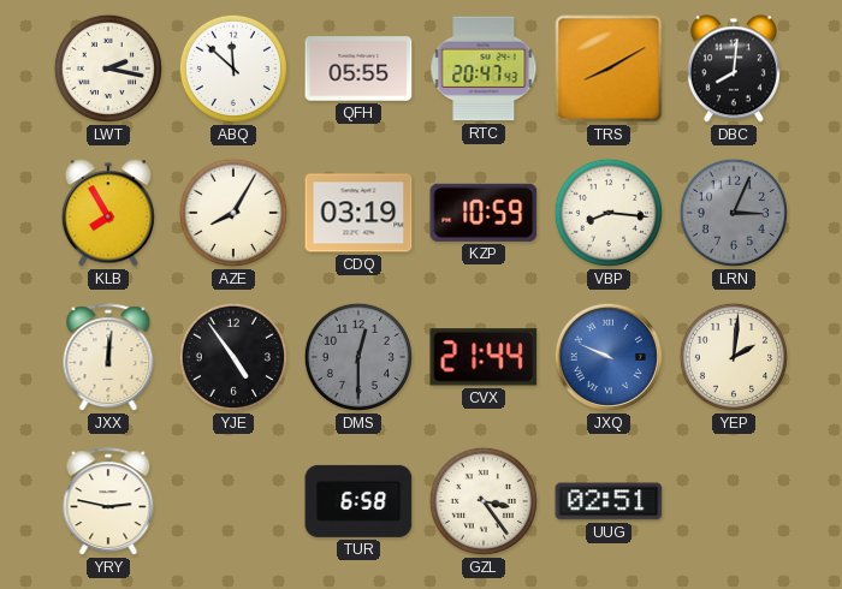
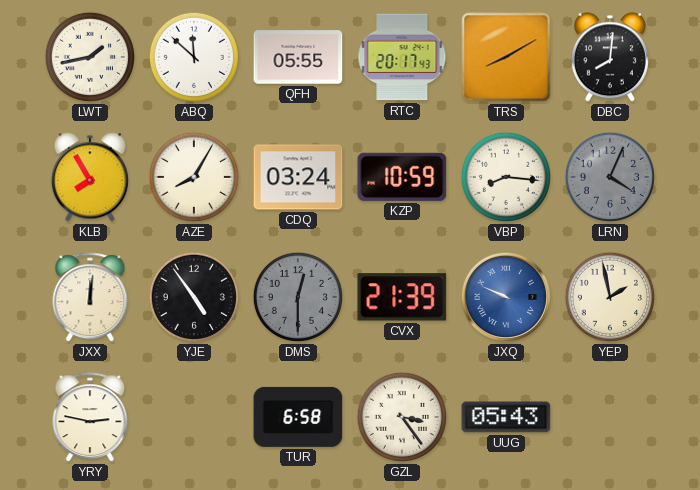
LWT: 2:17 -> 1:43 (90, 57)
RTC: 20:47 -> 20:17 (402, 57)
CDQ: 03:19 -> 03:24 (298, 177)
LRN: 3:04 -> 4:04 (610, 177)
CVX: 21:44 -> 21:39 (402, 297)
YEP: 2:01 -> 1:58 (610, 297)
UUG: 02:51 -> 05:43 (506, 417)
